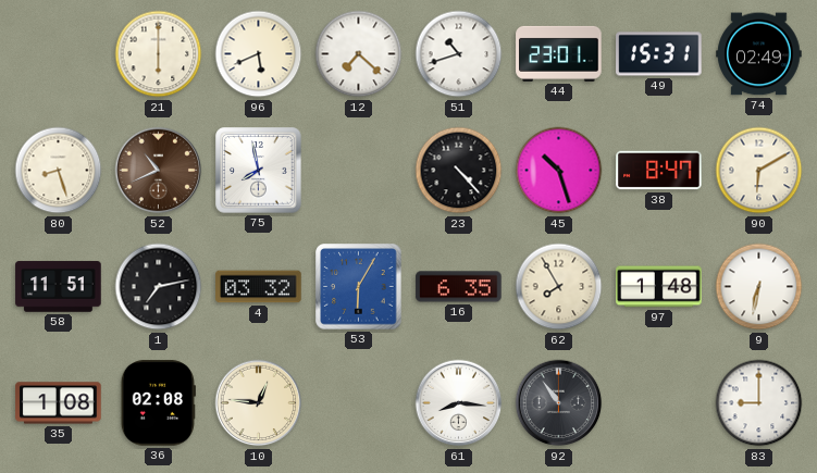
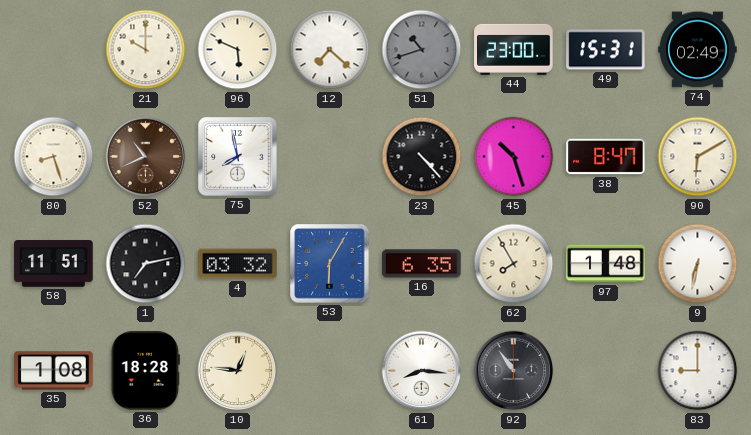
21: 6:00 -> 10:00 (146, 50)
96: 5:41 -> 5:49 (238, 50)
51 dial: white -> grey (422, 50)
44: 23:01 -> 23:00 (514, 49)
36: 02:08 -> 18:28 (145, 371)
